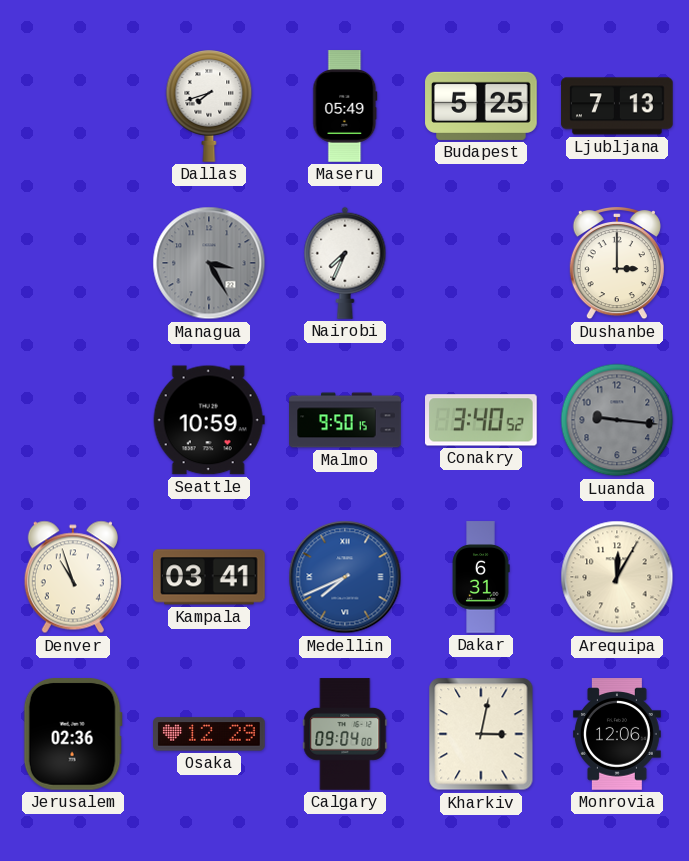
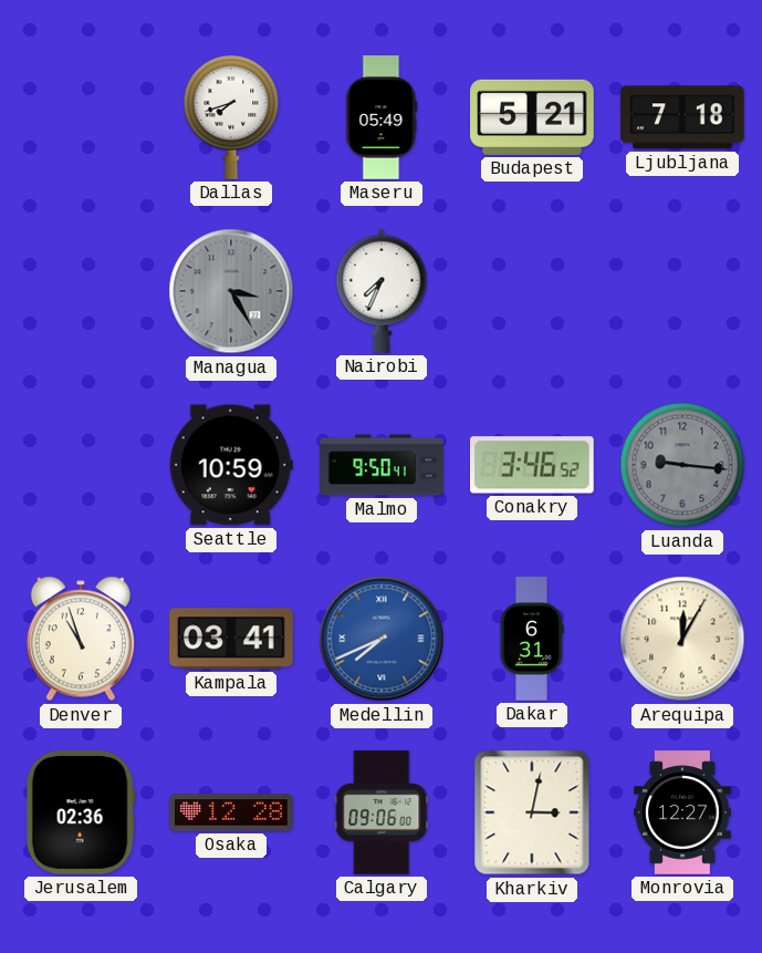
Budapest: 5:25 -> 5:21 (532, 117)
Ljubljana: 7:13 -> 7:18 (682, 117)
Dushanbe: 3:00 -> none (617, 263)
Malmo: 9:50:15 -> 9:50:41 (382, 465)
Conakry: 3:40 -> 3:46 (533, 465)
Osaka: 12:29 -> 12:28 (231, 812)
Calgary: 09:04 -> 09:06 (382, 812)
Monrovia: 12:06 -> 12:27 (682, 812)
